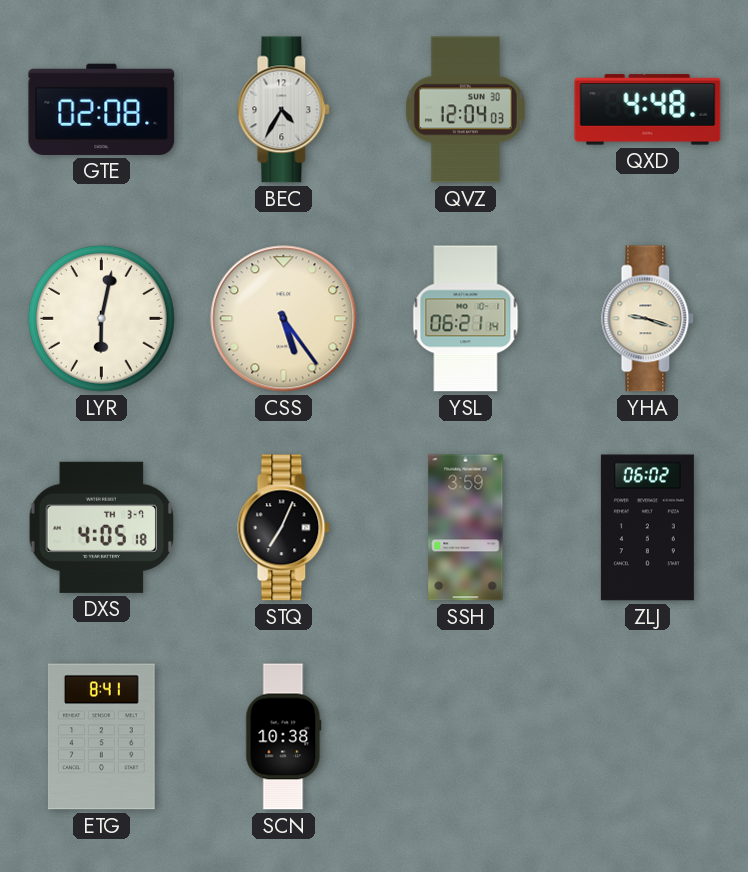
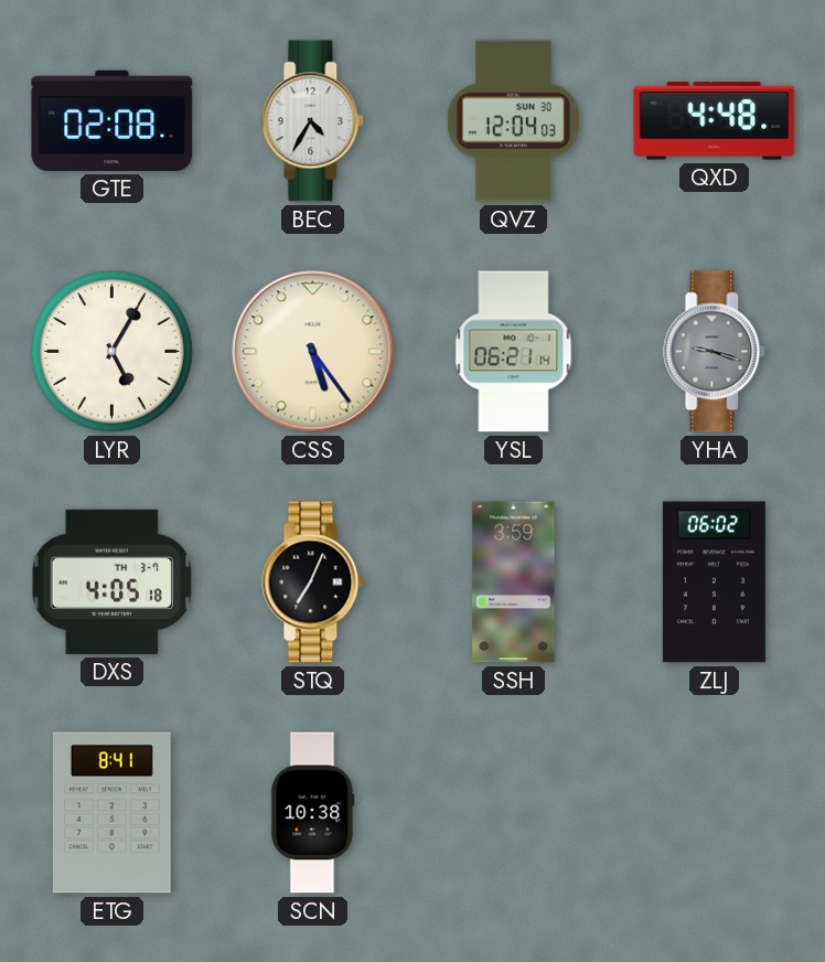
LYR: 6:02 -> 5:05 (111, 351)
YHA dial: cream -> grey (715, 352)
